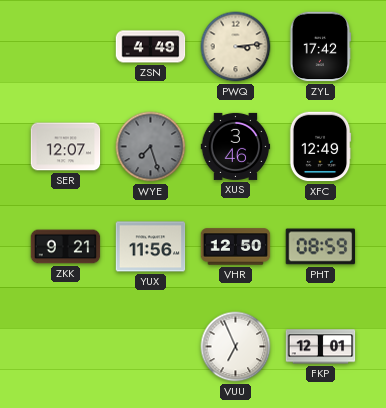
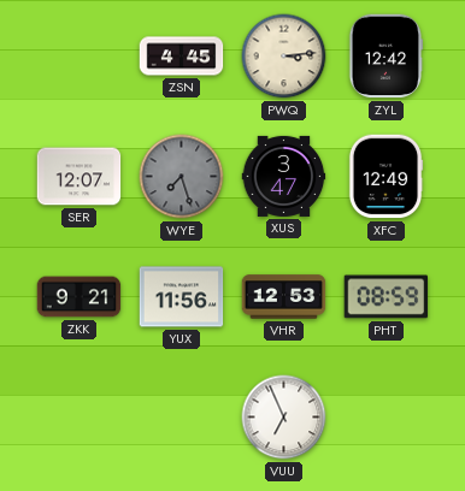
ZSN: 4:49 -> 4:45 (182, 57)
ZYL: 17:42 -> 12:42 (387, 57)
XUS: 3:46 -> 3:47 (284, 176)
VHR: 12:50 -> 12:53 (284, 297)
FKP: 12:01 -> none (321, 347)
